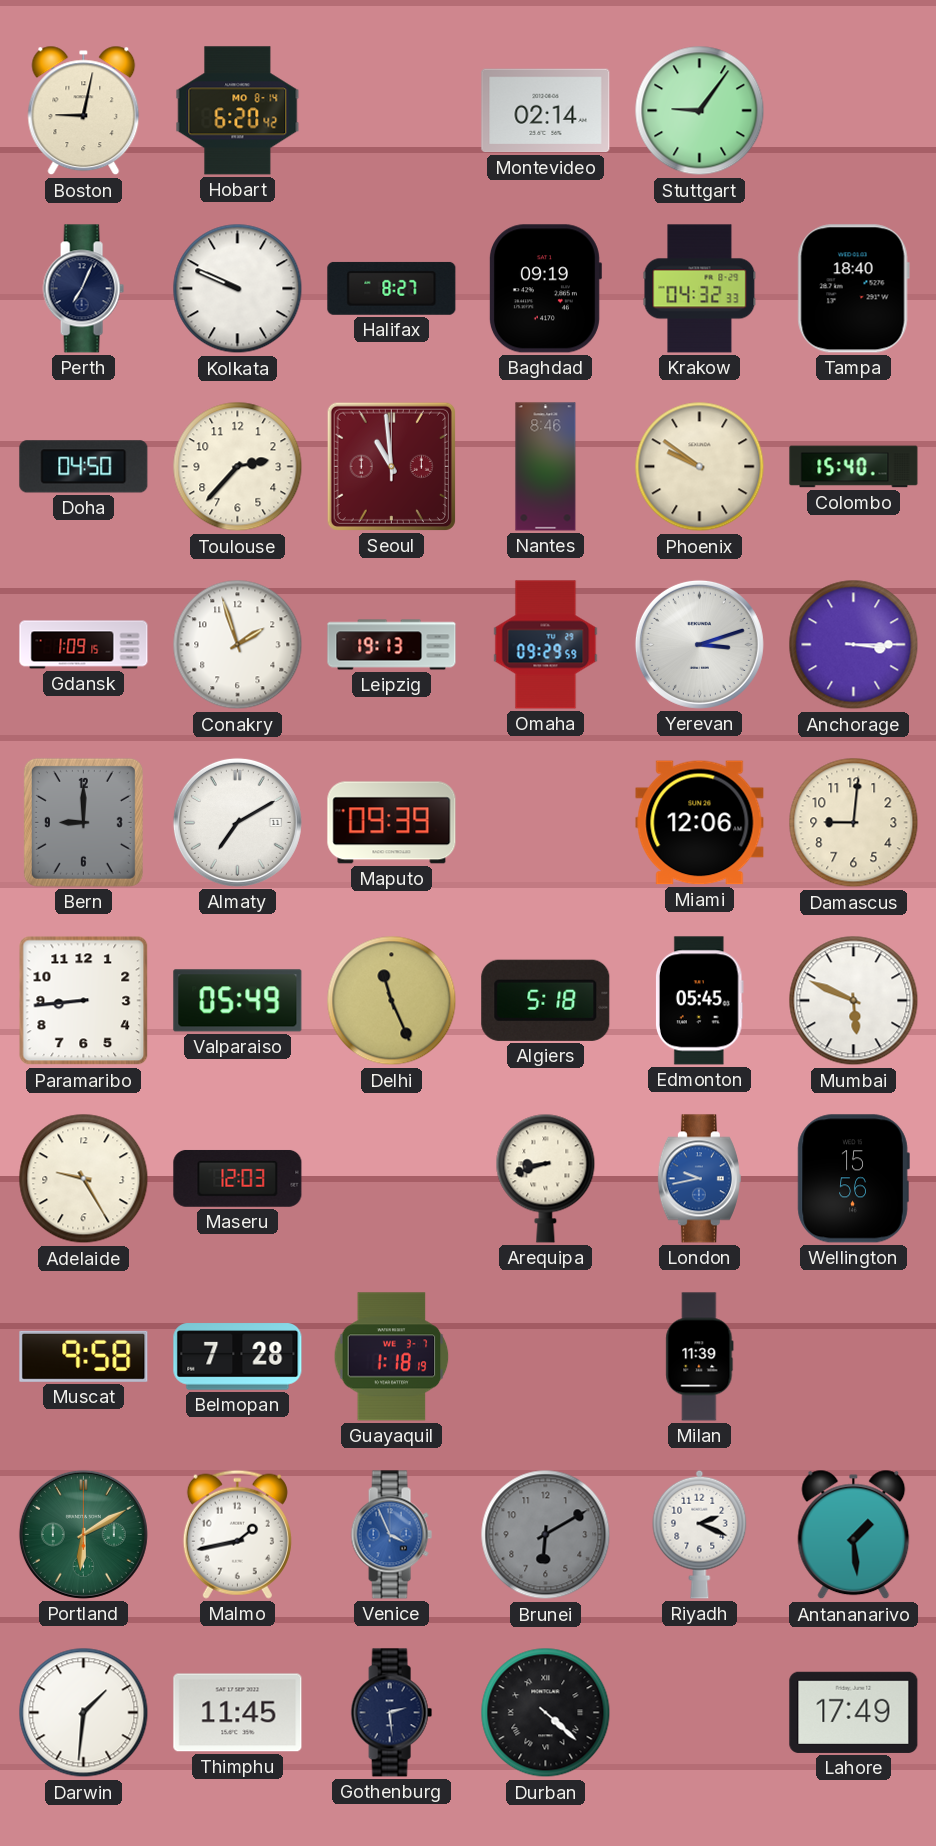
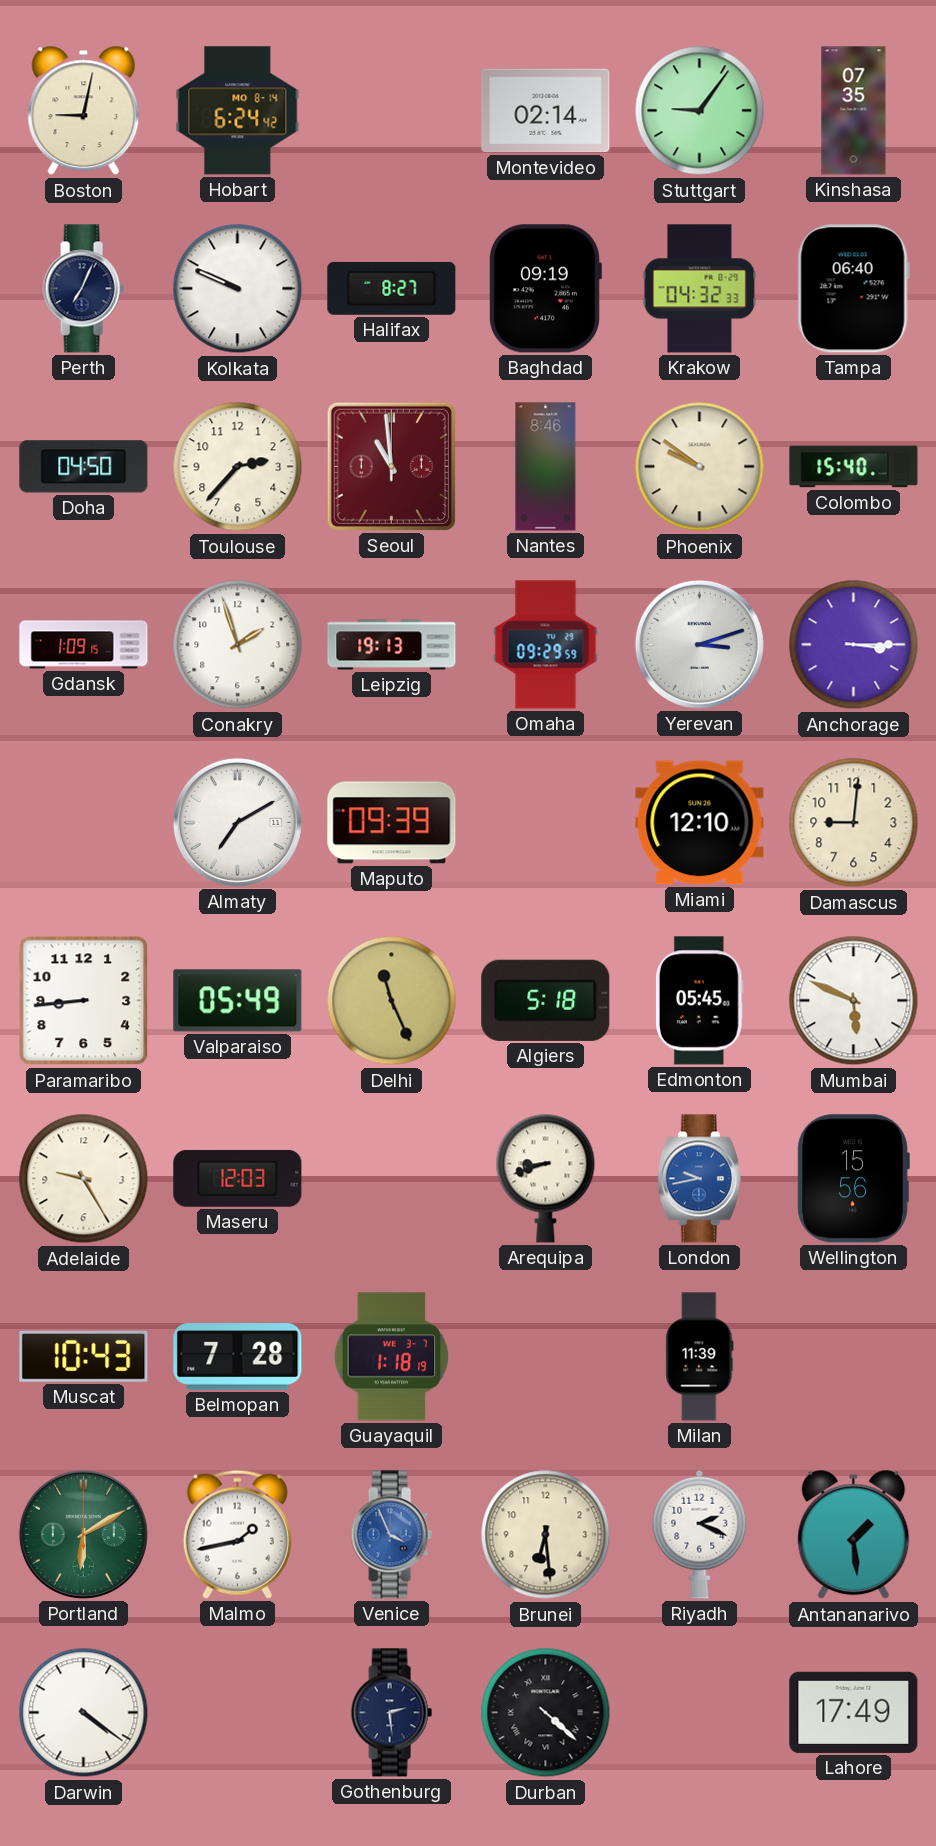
Hobart: 6:20 -> 6:24 (238, 111)
Kinshasa: none -> 07:35 (854, 111)
Tampa: 18:40 -> 06:40 (853, 289)
Bern: 9:00 -> none (83, 822)
Miami: 12:06 -> 12:10 (700, 823)
Muscat: 9:58 -> 10:43 (84, 1356)
Brunei: 6:10 -> 6:29 (546, 1535)
Brunei dial: grey -> cream (546, 1535)
Darwin: 1:31 -> 4:21 (84, 1713)
Thimphu: 11:45 -> none (238, 1713)
